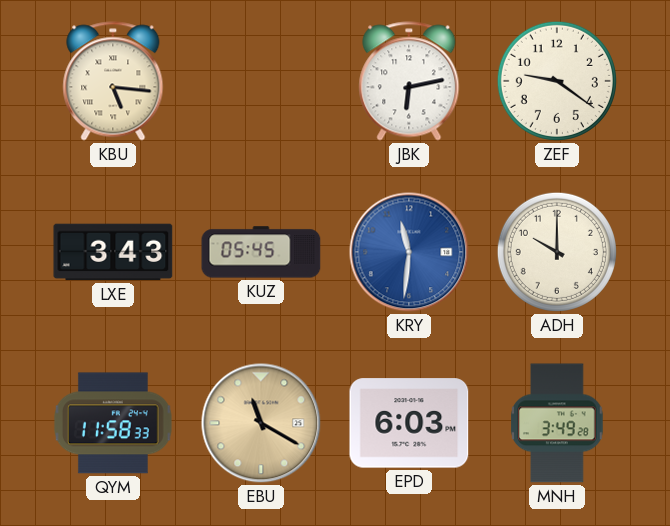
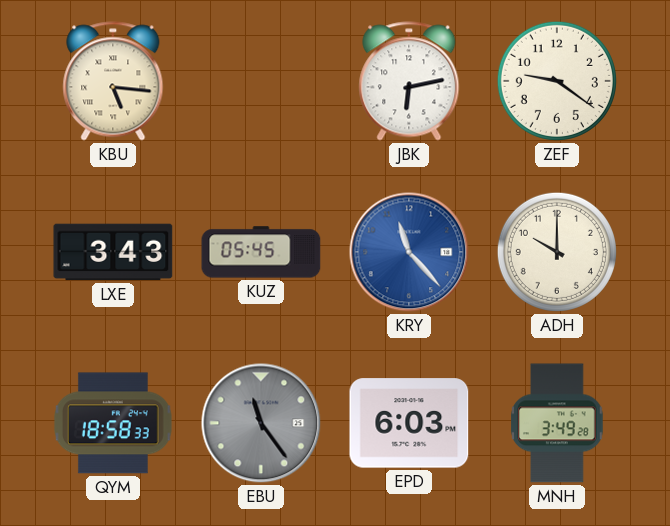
KRY: 11:31 -> 11:23 (409, 252)
QYM: 11:58 -> 18:58 (113, 423)
EBU: 11:20 -> 11:24 (261, 423)
EBU dial: champagne -> grey (261, 423)
